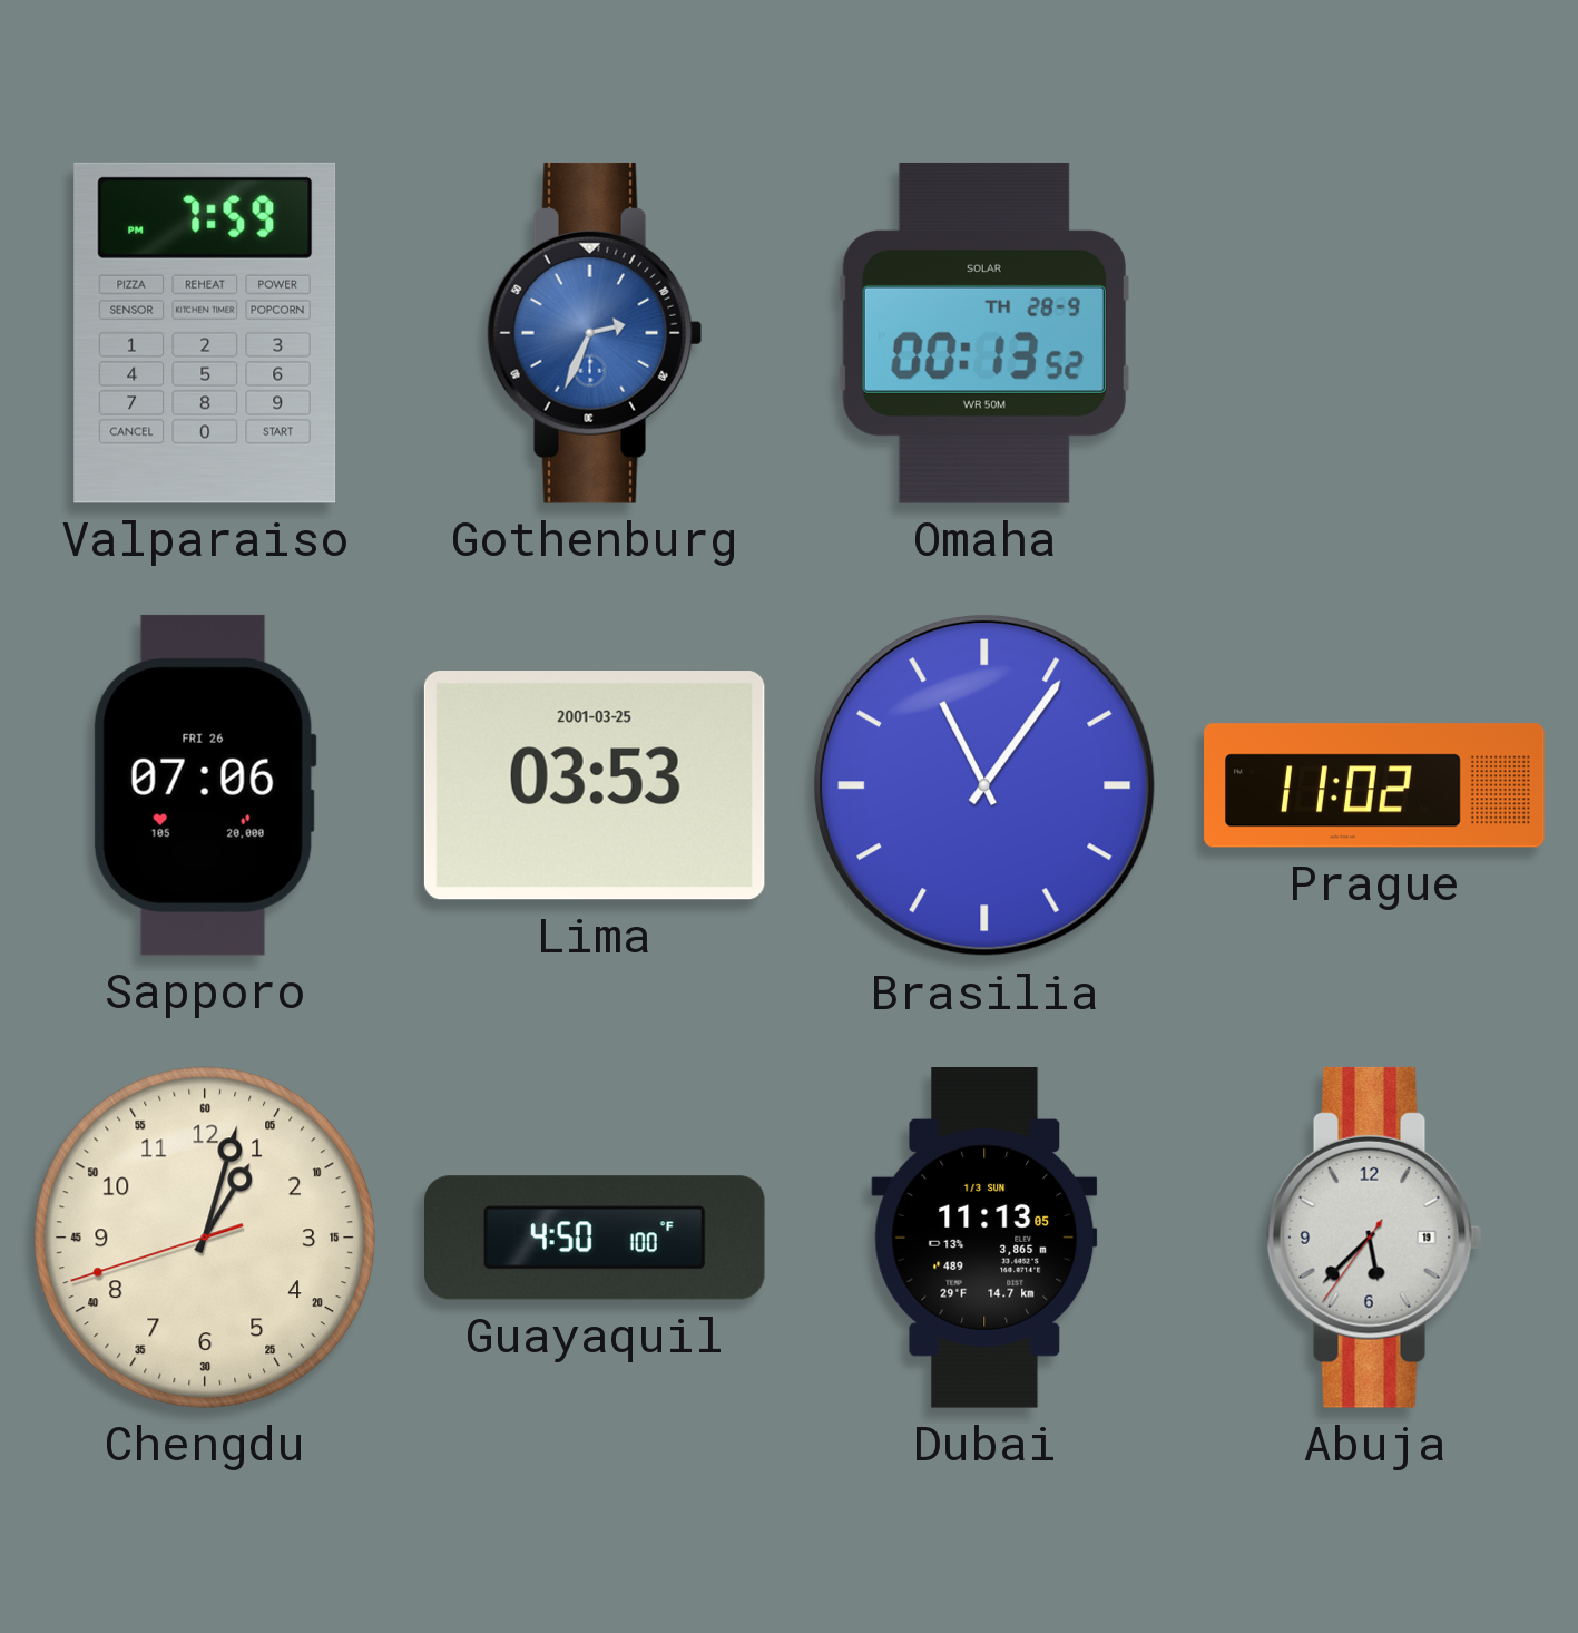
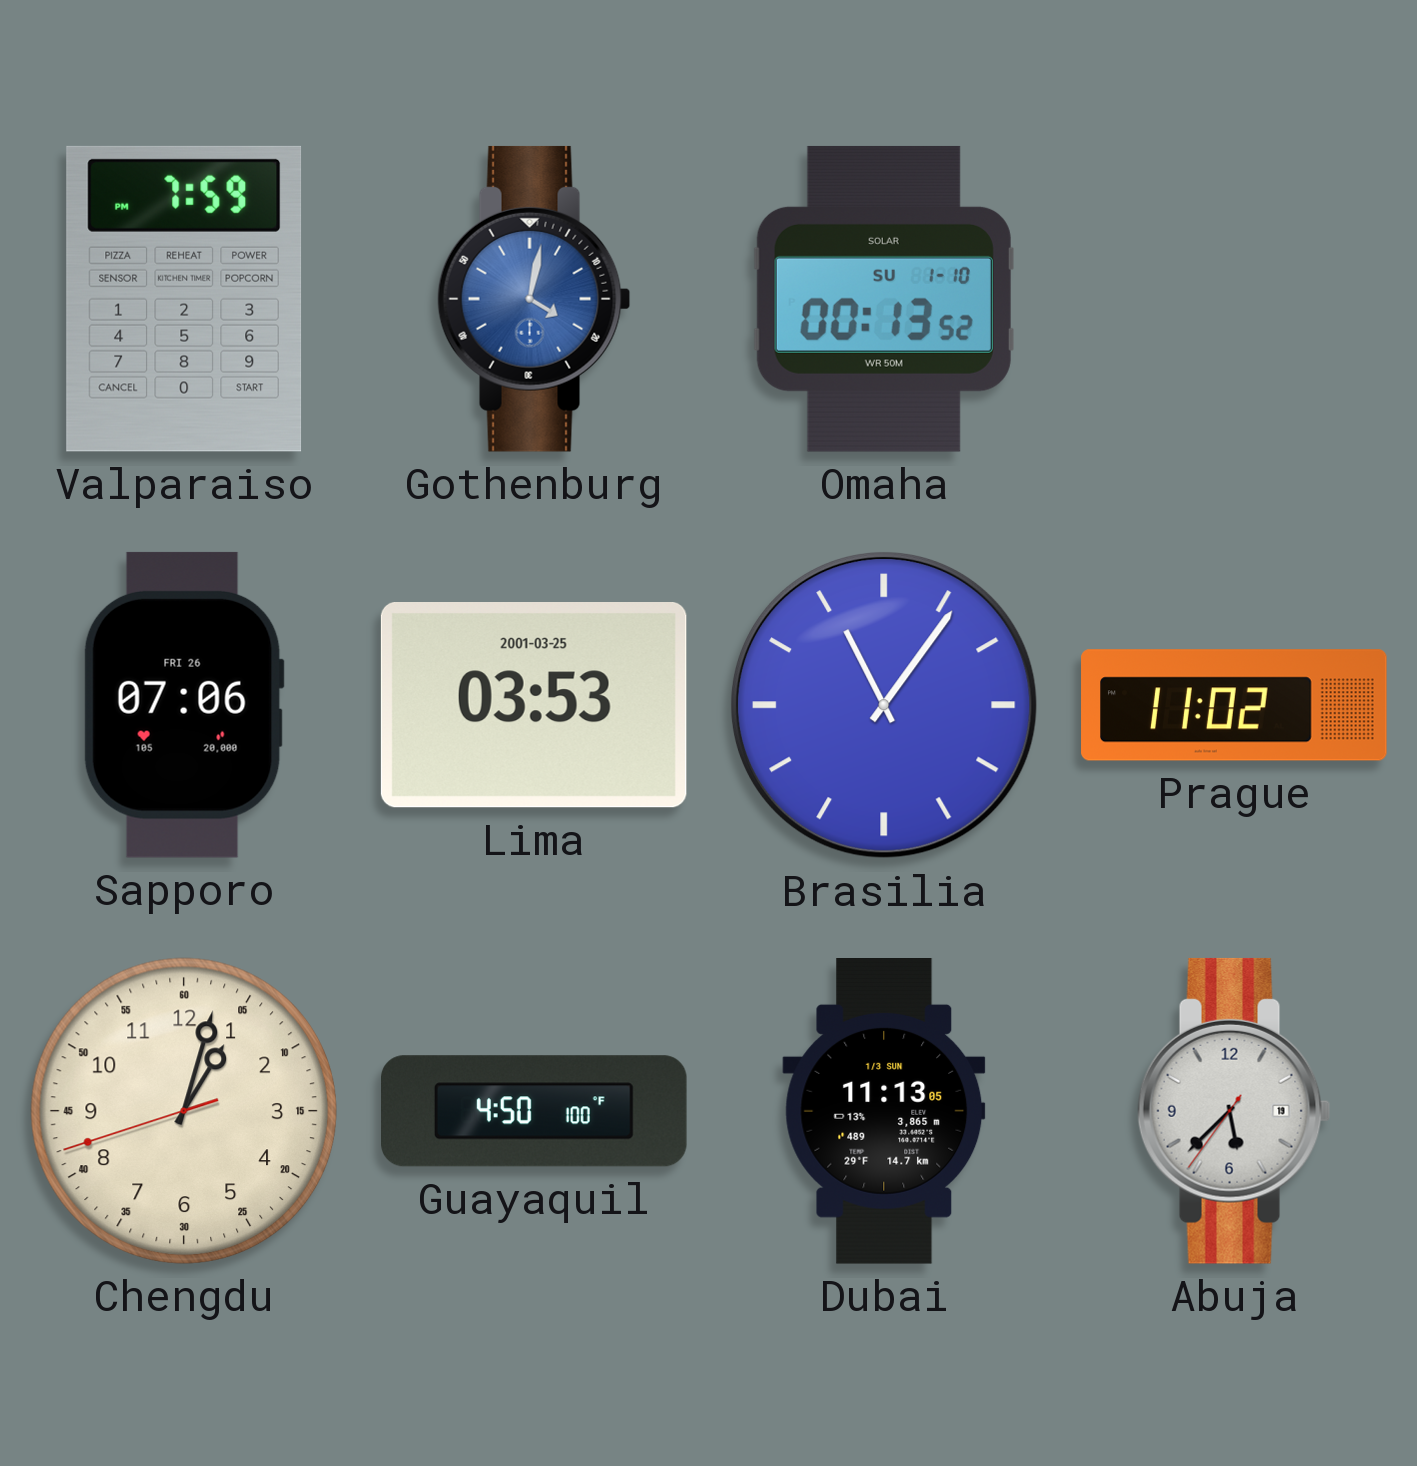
Gothenburg: 2:34 -> 4:02 (534, 299)
Omaha date: TH 28-9 -> SU 1-10 (884, 299)
